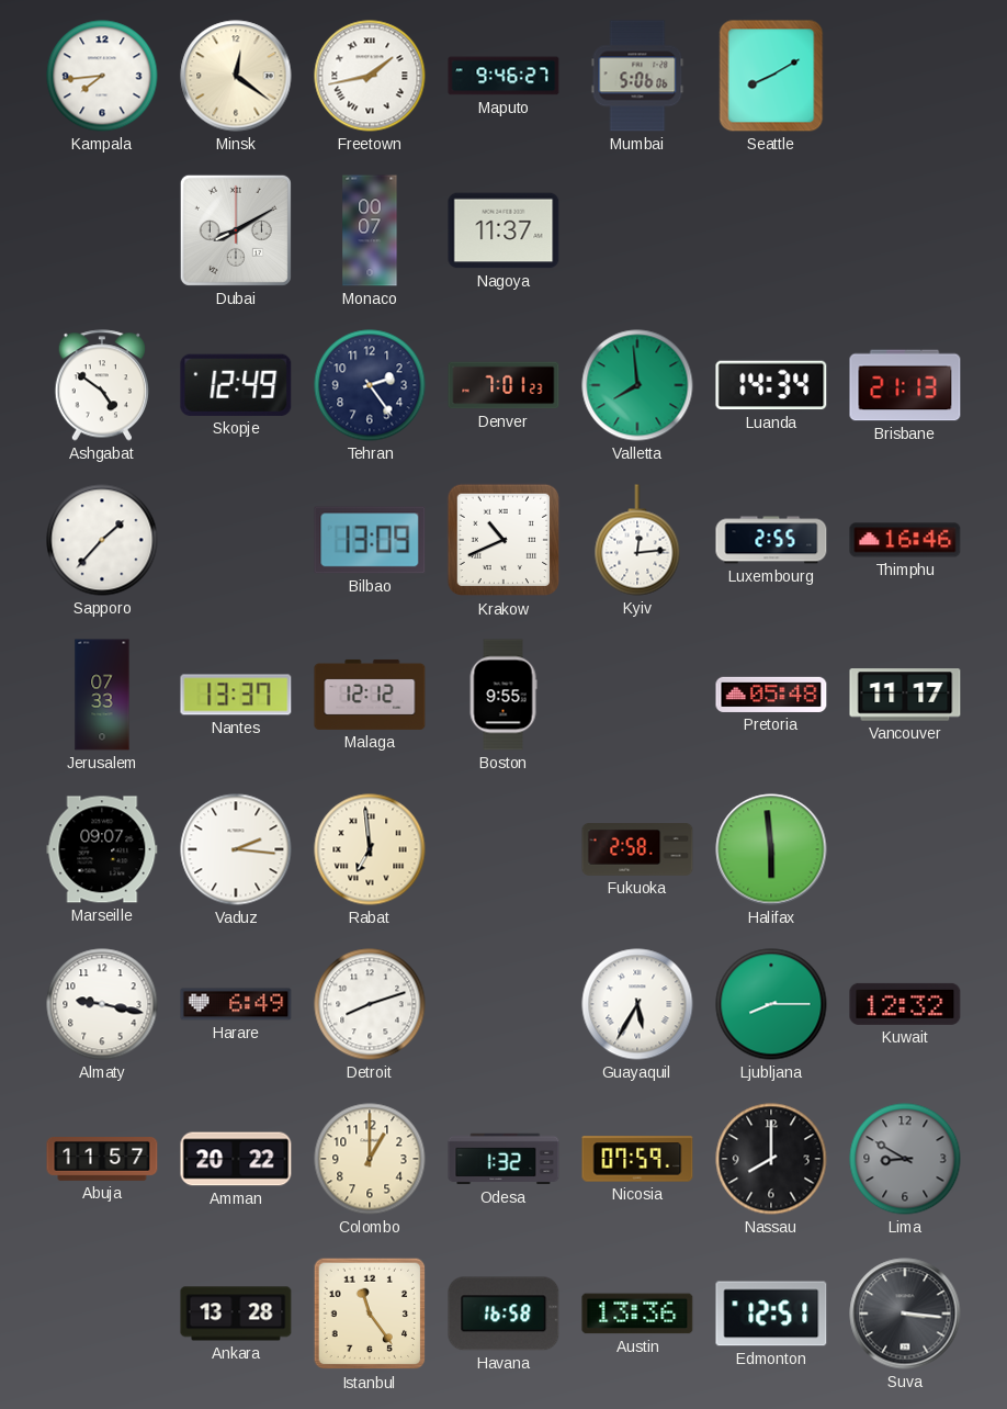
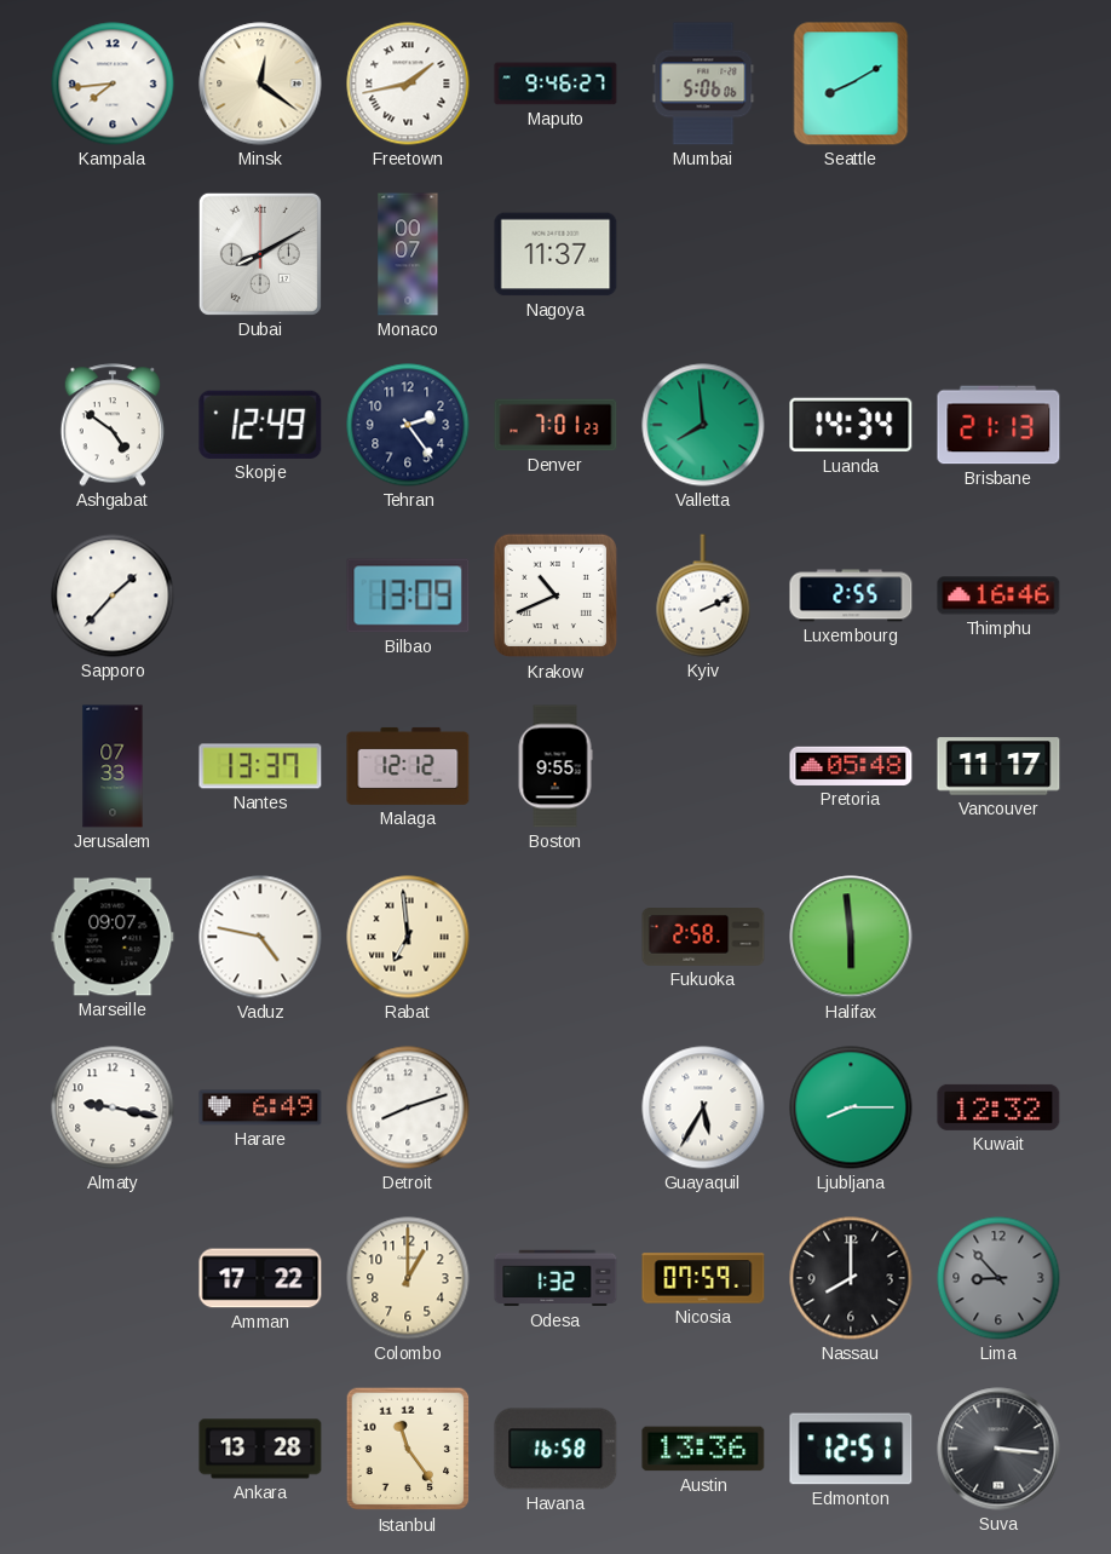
Kyiv: 12:14 -> 2:11 (703, 595)
Vaduz: 2:16 -> 4:47 (260, 937)
Abuja: 11:57 -> none (102, 1160)
Amman: 20:22 -> 17:22 (260, 1278)
Lima: 8:50 -> 8:53 (998, 1278)
